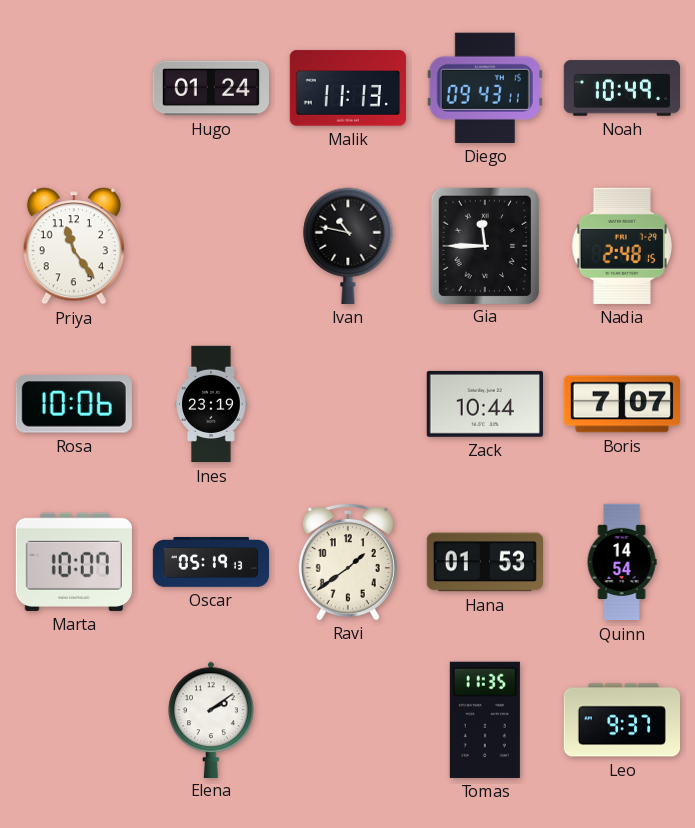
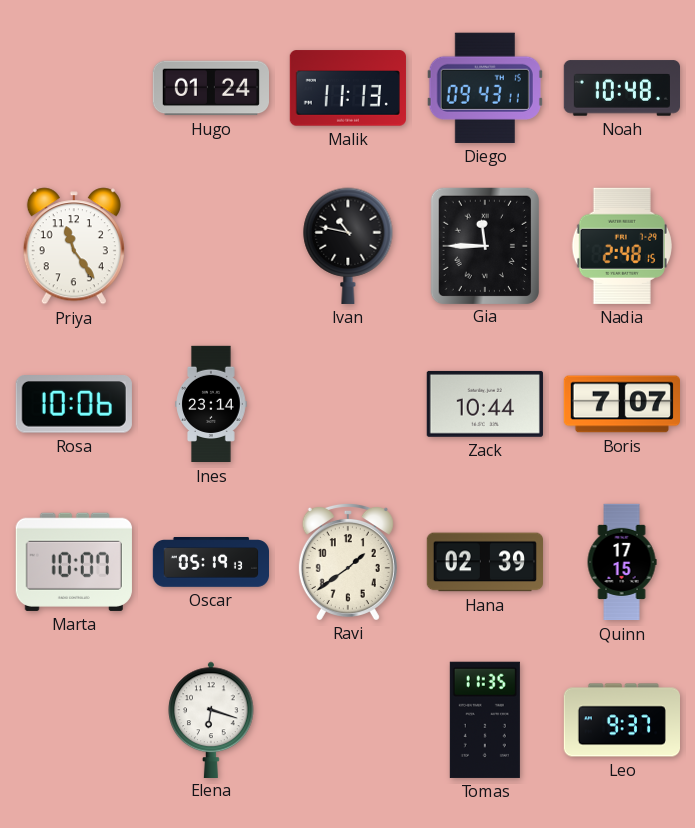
Noah: 10:49 -> 10:48 (621, 88)
Ines: 23:19 -> 23:14 (211, 404)
Hana: 01:53 -> 02:39 (484, 562)
Quinn: 14:54 -> 17:15 (622, 562)
Elena: 2:09 -> 6:18 (211, 719)
